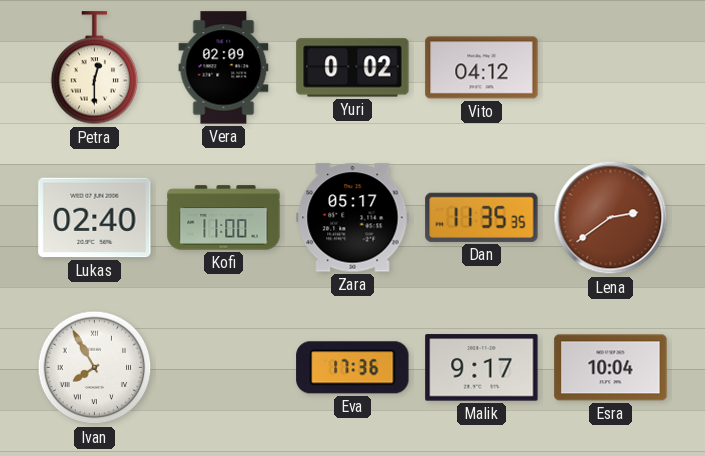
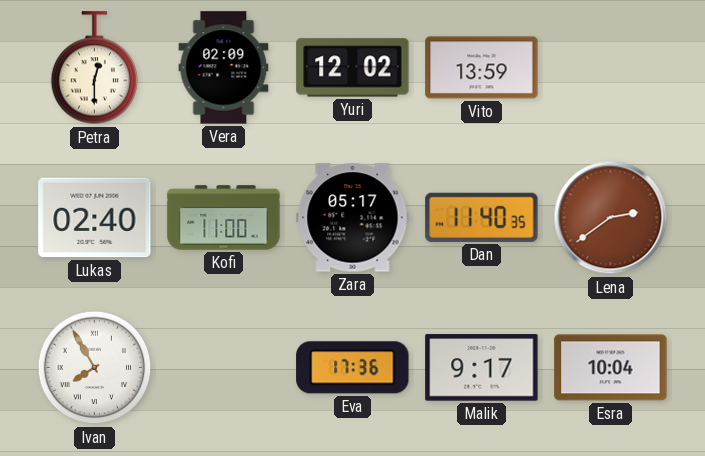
Yuri: 0:02 -> 12:02 (353, 68)
Vito: 04:12 -> 13:59 (482, 68)
Dan: 11:35 -> 11:40 (482, 217)
